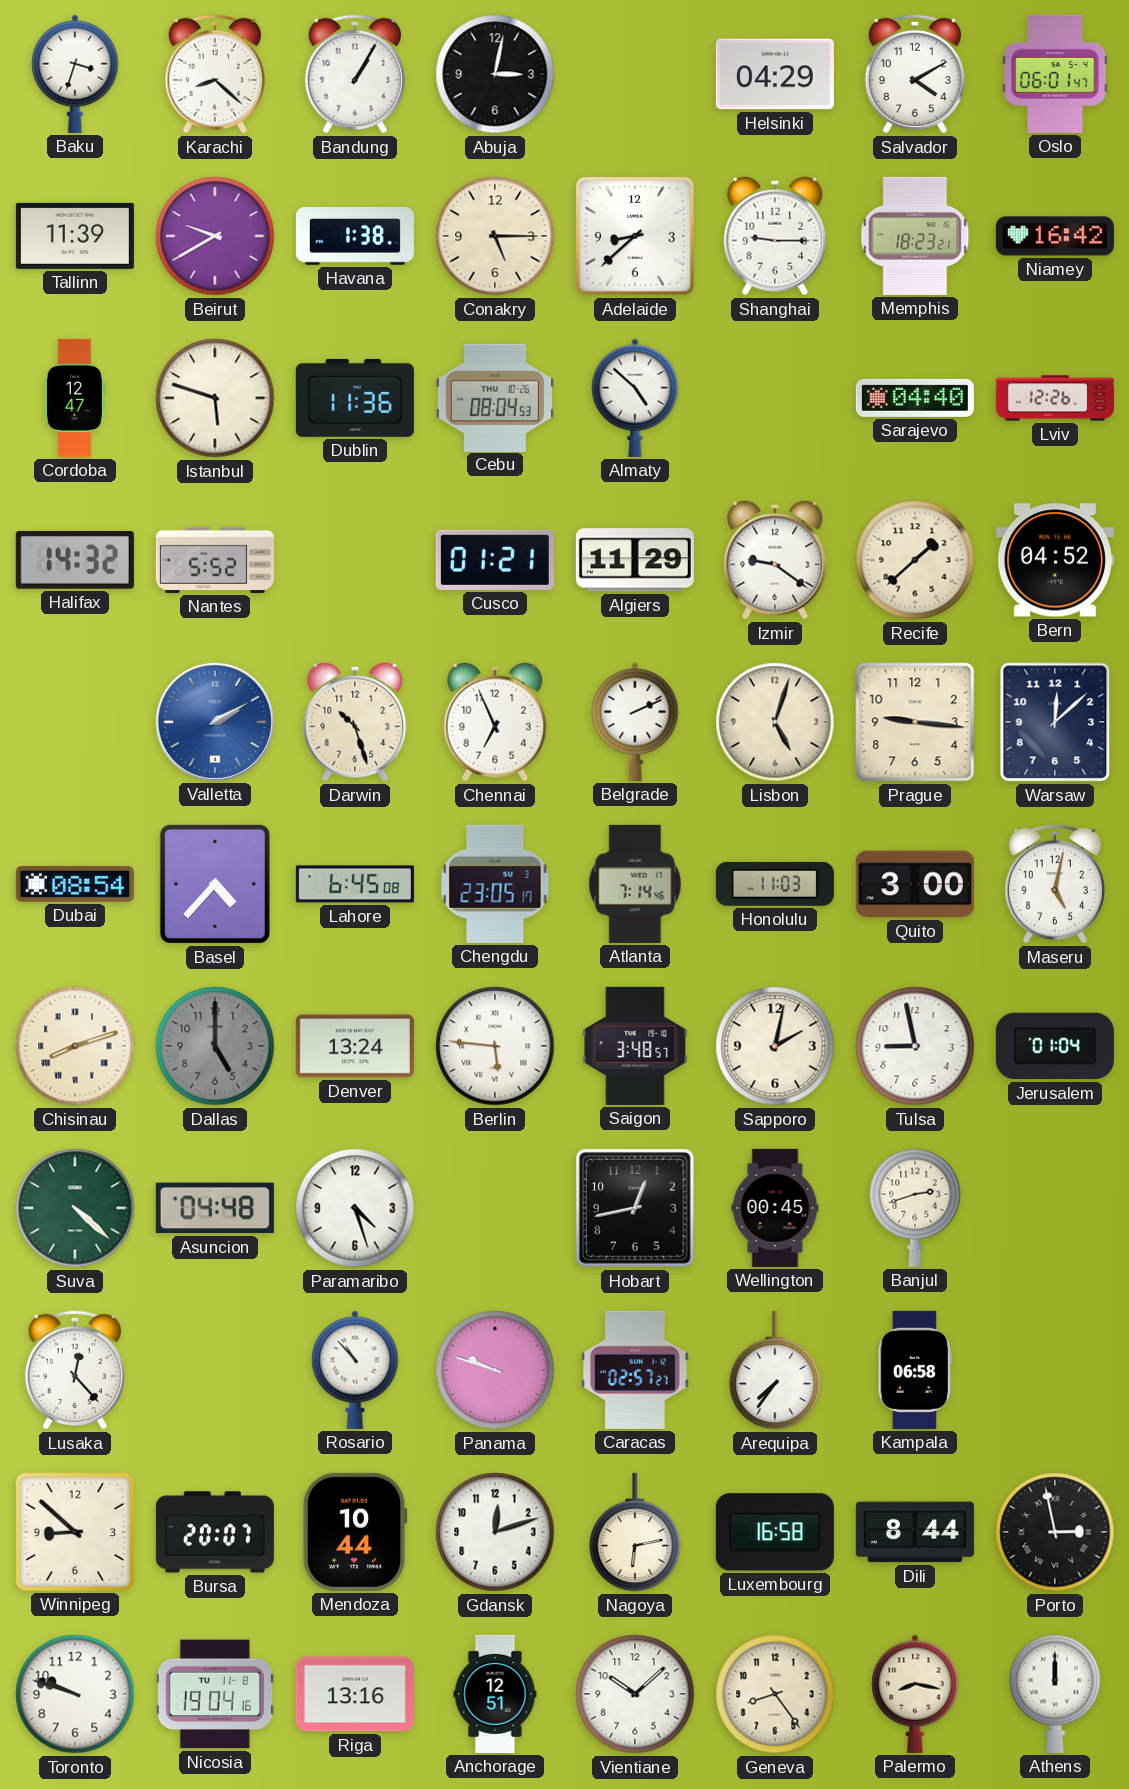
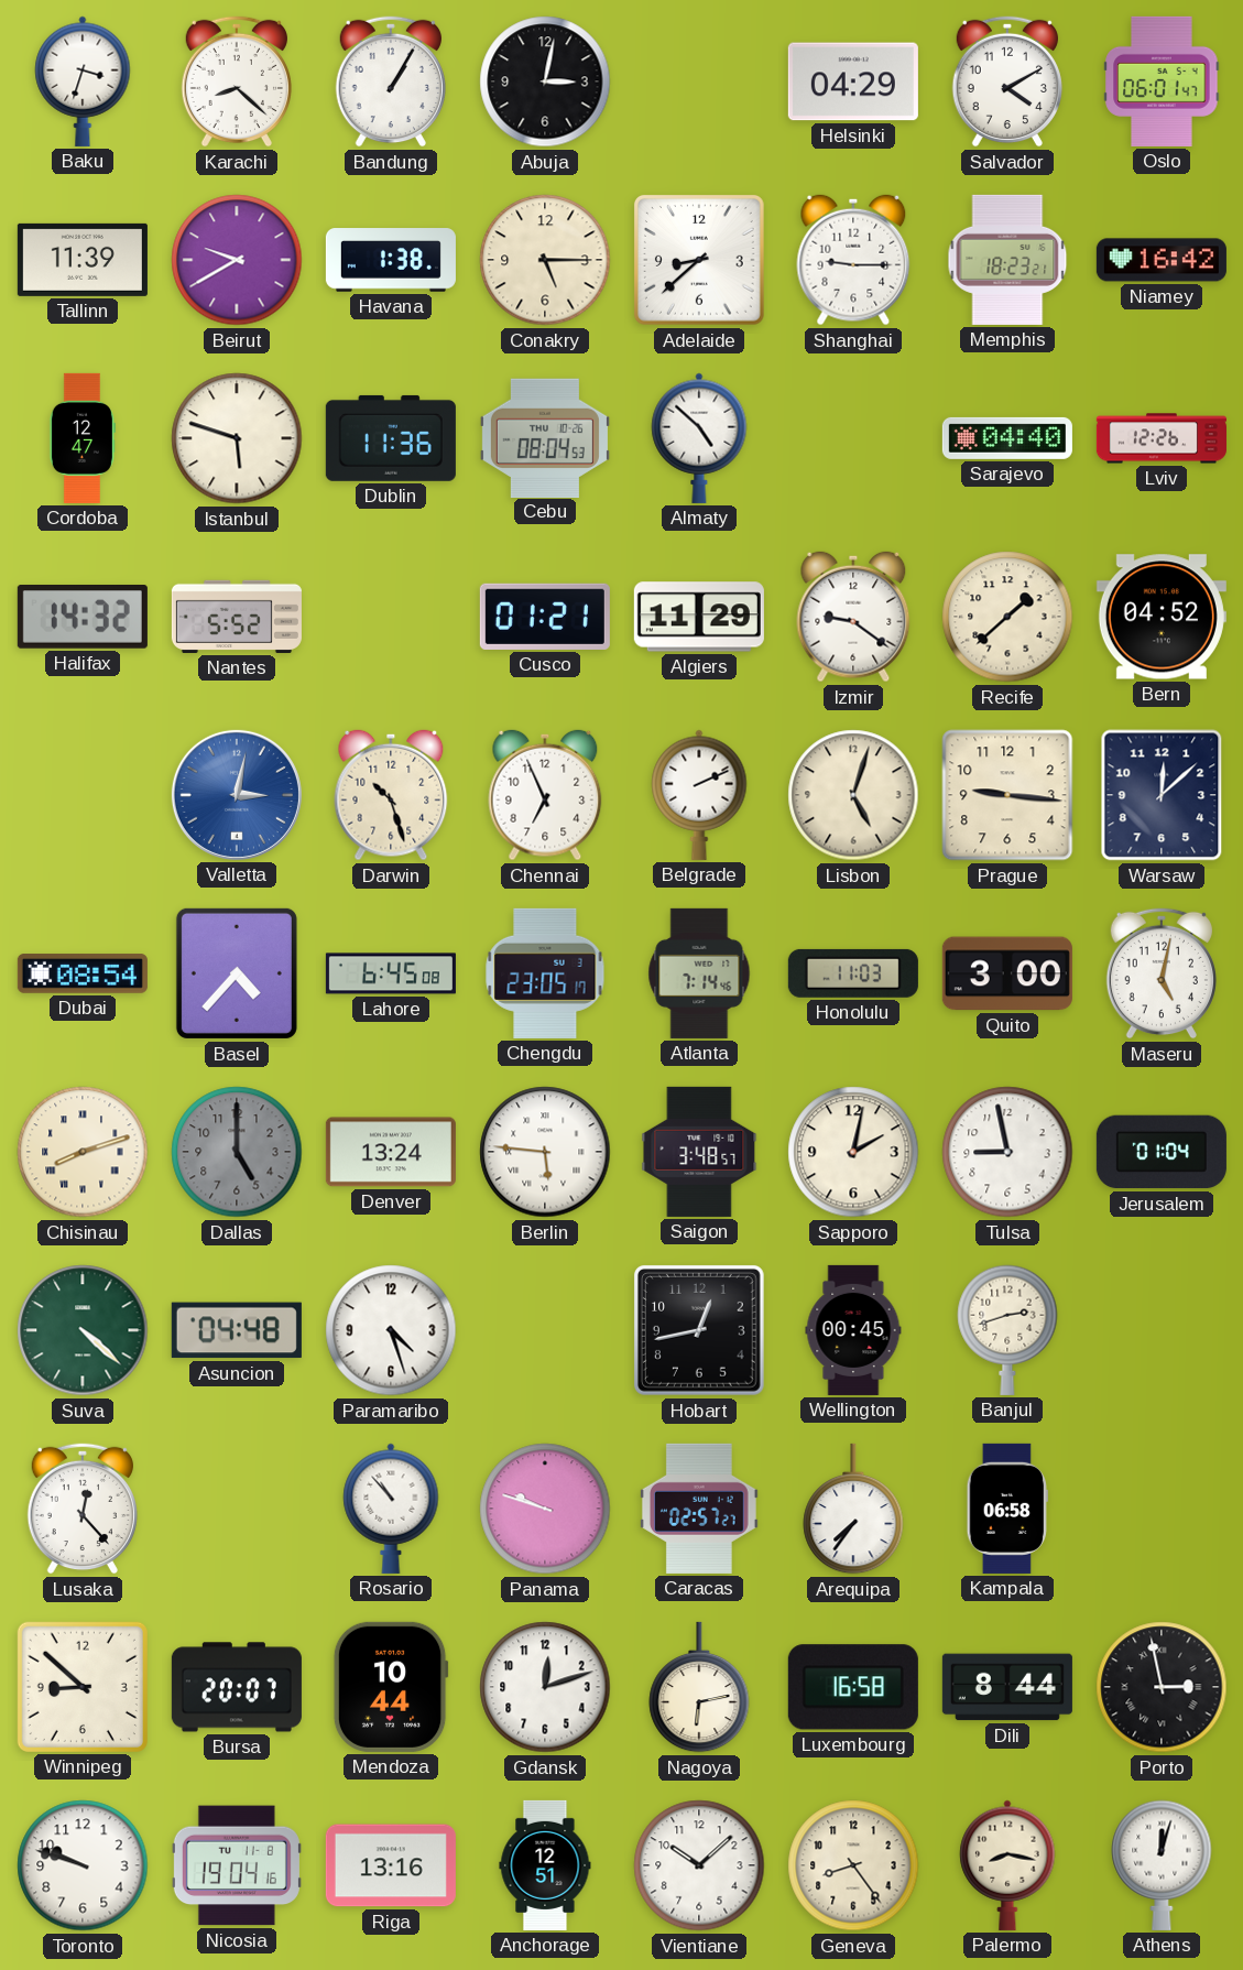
Valletta: 2:10 -> 3:02 (237, 795)
Athens: 12:00 -> 12:03 (1162, 1865)
